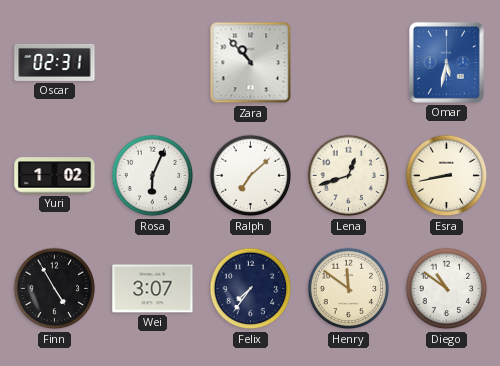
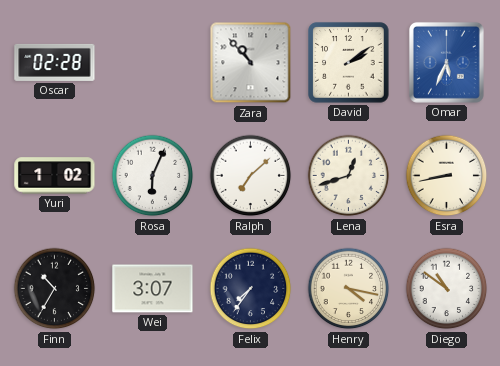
Oscar: 02:31 -> 02:28 (55, 62)
David: none -> 2:09 (349, 63)
Omar: 5:32 -> 5:34 (446, 62)
Finn: 4:55 -> 10:35 (55, 289)
Henry: 11:51 -> 4:17 (349, 289)
